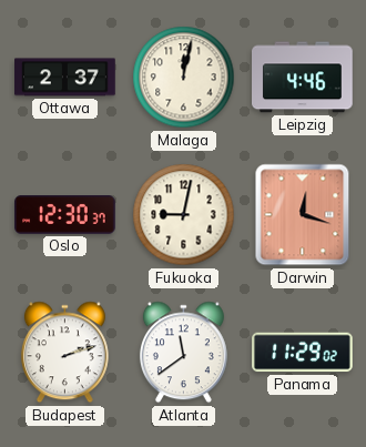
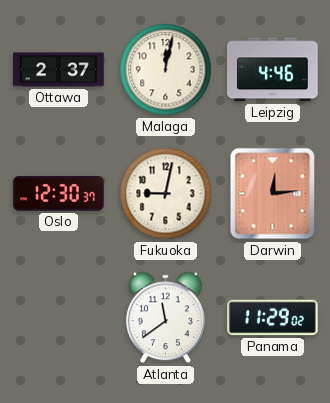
Darwin: 12:18 -> 12:14 (273, 194)
Budapest: 2:12 -> none (64, 353)
